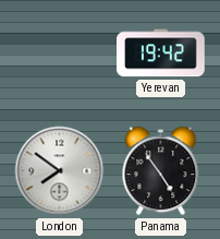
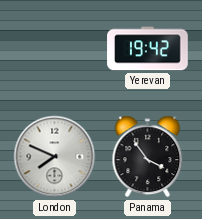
London: 7:51 -> 7:49 (55, 157)
Panama: 4:54 -> 3:54 (148, 157)
